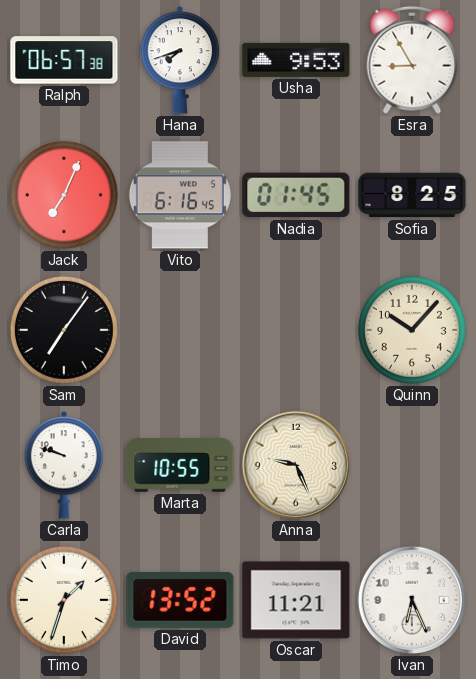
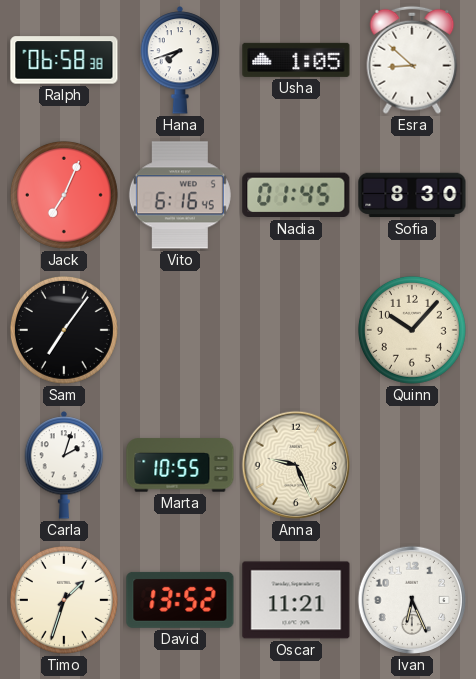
Ralph: 06:57 -> 06:58 (64, 60)
Usha: 9:53 -> 1:05 (296, 60)
Esra: 8:55 -> 8:52 (412, 60)
Sofia: 8:25 -> 8:30 (412, 195)
Carla: 9:48 -> 2:03 (64, 465)
